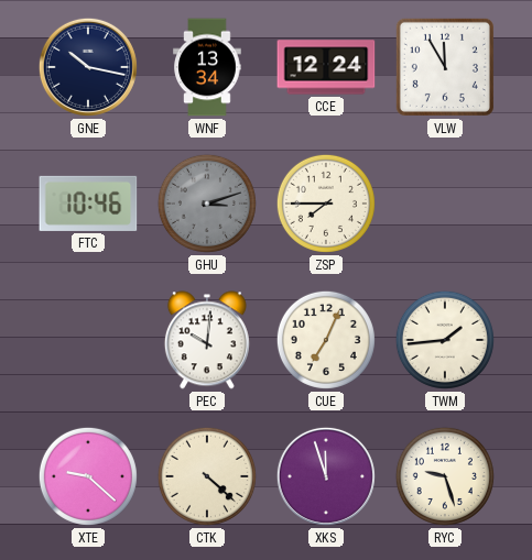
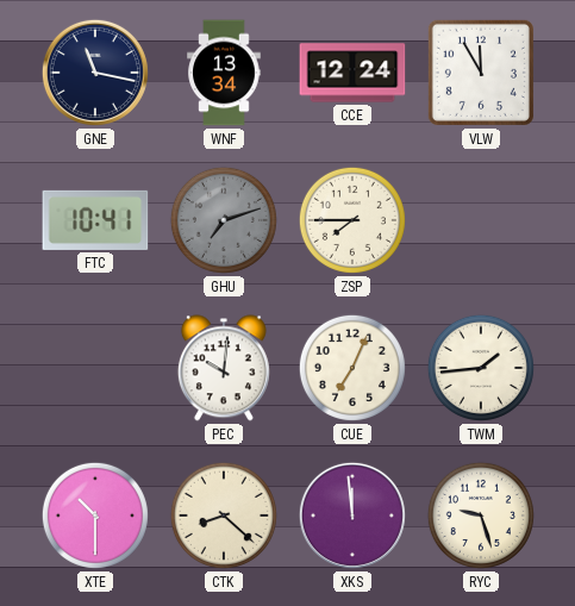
GNE: 10:17 -> 11:17 (95, 73)
FTC: 10:46 -> 10:41 (95, 220)
GHU: 3:12 -> 7:12 (224, 220)
XTE: 9:22 -> 10:30 (95, 516)
CTK: 4:22 -> 8:22 (224, 516)
XKS: 11:57 -> 11:59 (352, 516)
